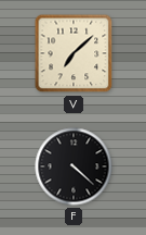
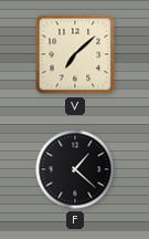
F: 4:22 -> 1:22 (75, 169)
